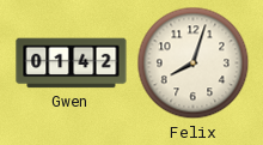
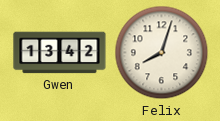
Gwen: 01:42 -> 13:42 (60, 53)
